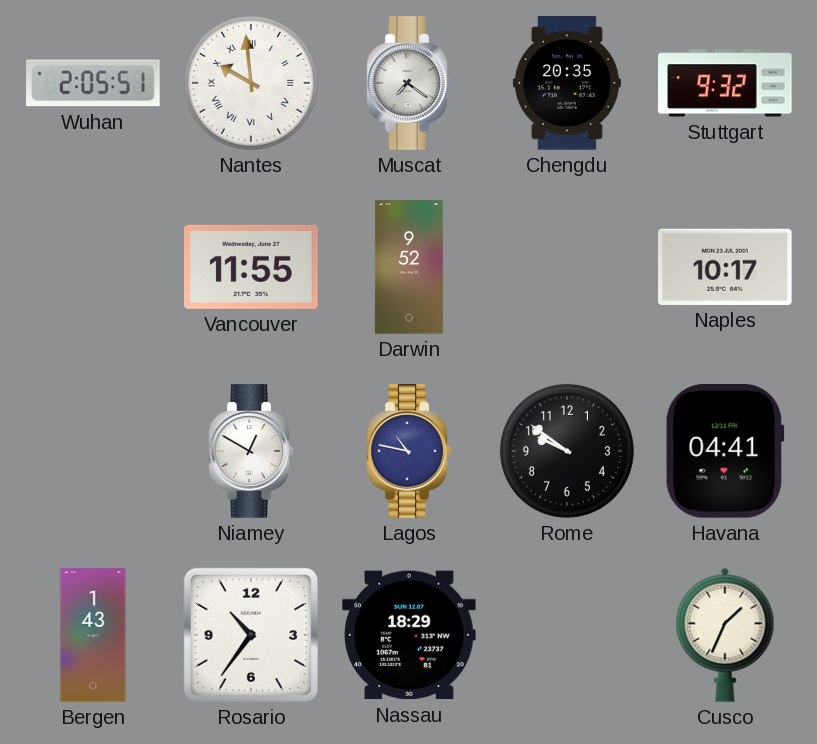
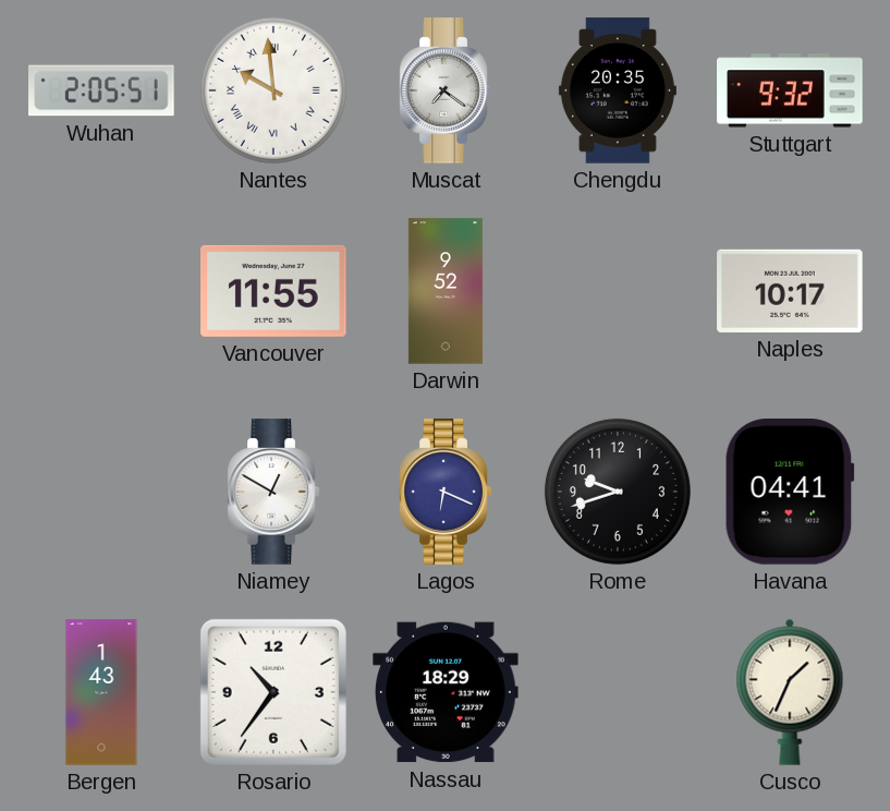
Lagos: 10:47 -> 6:19 (446, 492)
Rome: 9:51 -> 9:42 (618, 492)
